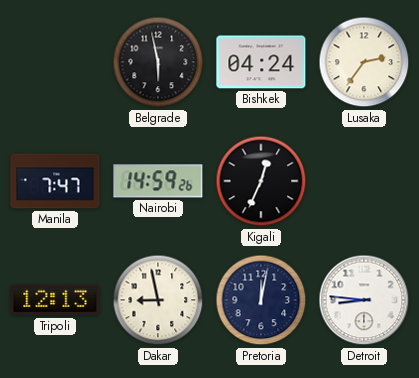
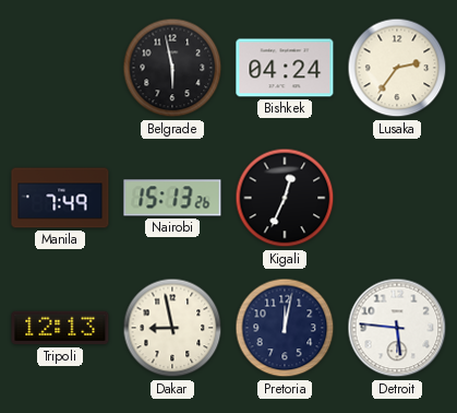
Manila: 7:47 -> 7:49 (60, 198)
Nairobi: 14:59 -> 15:13 (172, 198)
Detroit: 8:46 -> 5:46 (397, 328)
